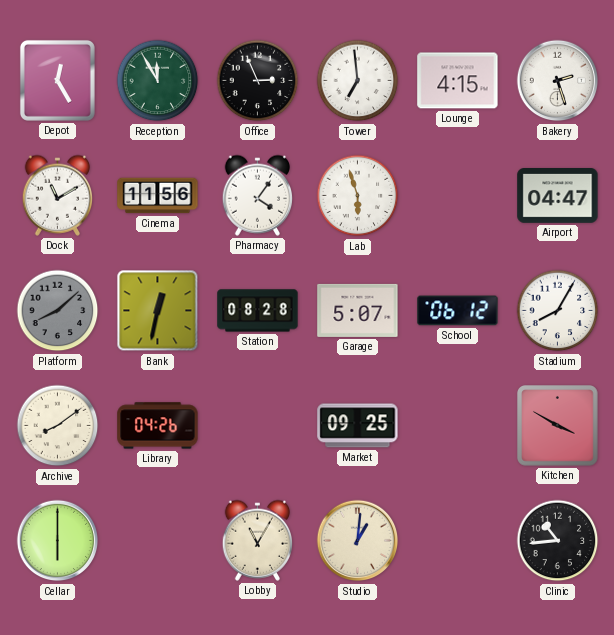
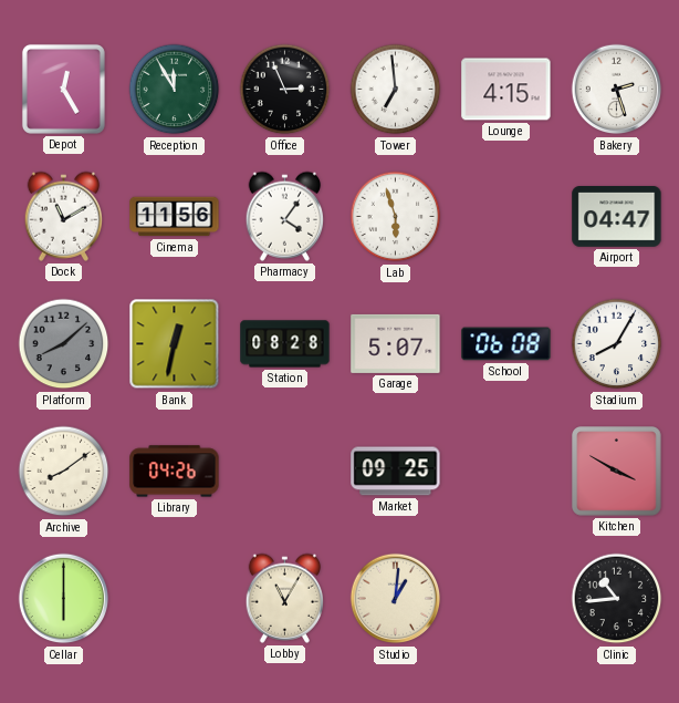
School: 06:12 -> 06:08 (506, 344)
